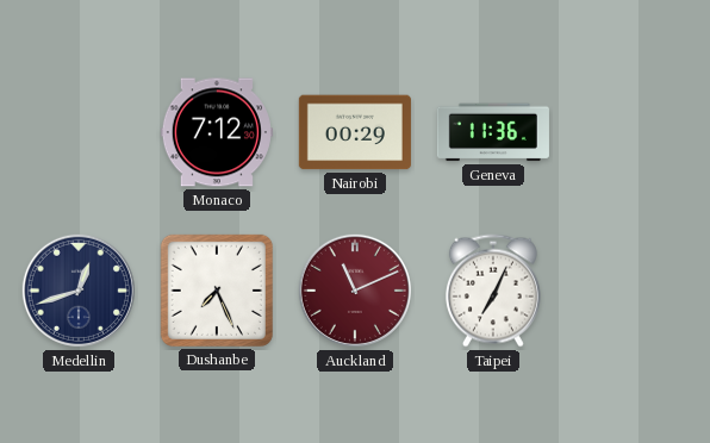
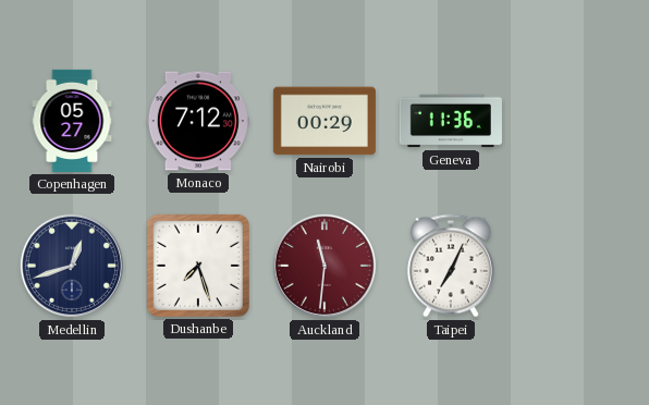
Copenhagen: none -> 05:27 (72, 121)
Dushanbe: 7:26 -> 7:27 (198, 266)
Auckland: 11:11 -> 11:31 (324, 266)
